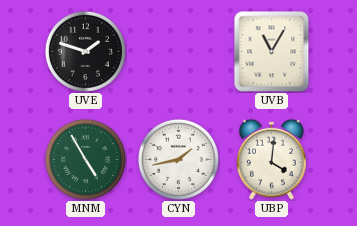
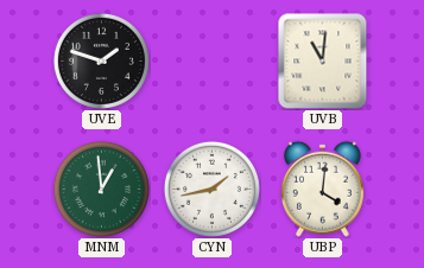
UVB: 11:05 -> 11:01 (323, 60)
MNM: 4:55 -> 12:59 (101, 189)
